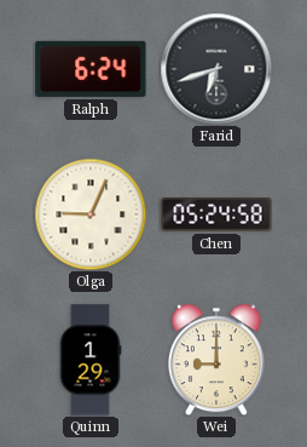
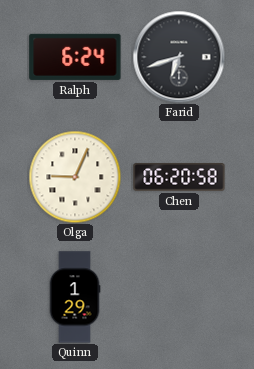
Chen: 05:24 -> 06:20 (179, 177)
Wei: 9:00 -> none (218, 360)
